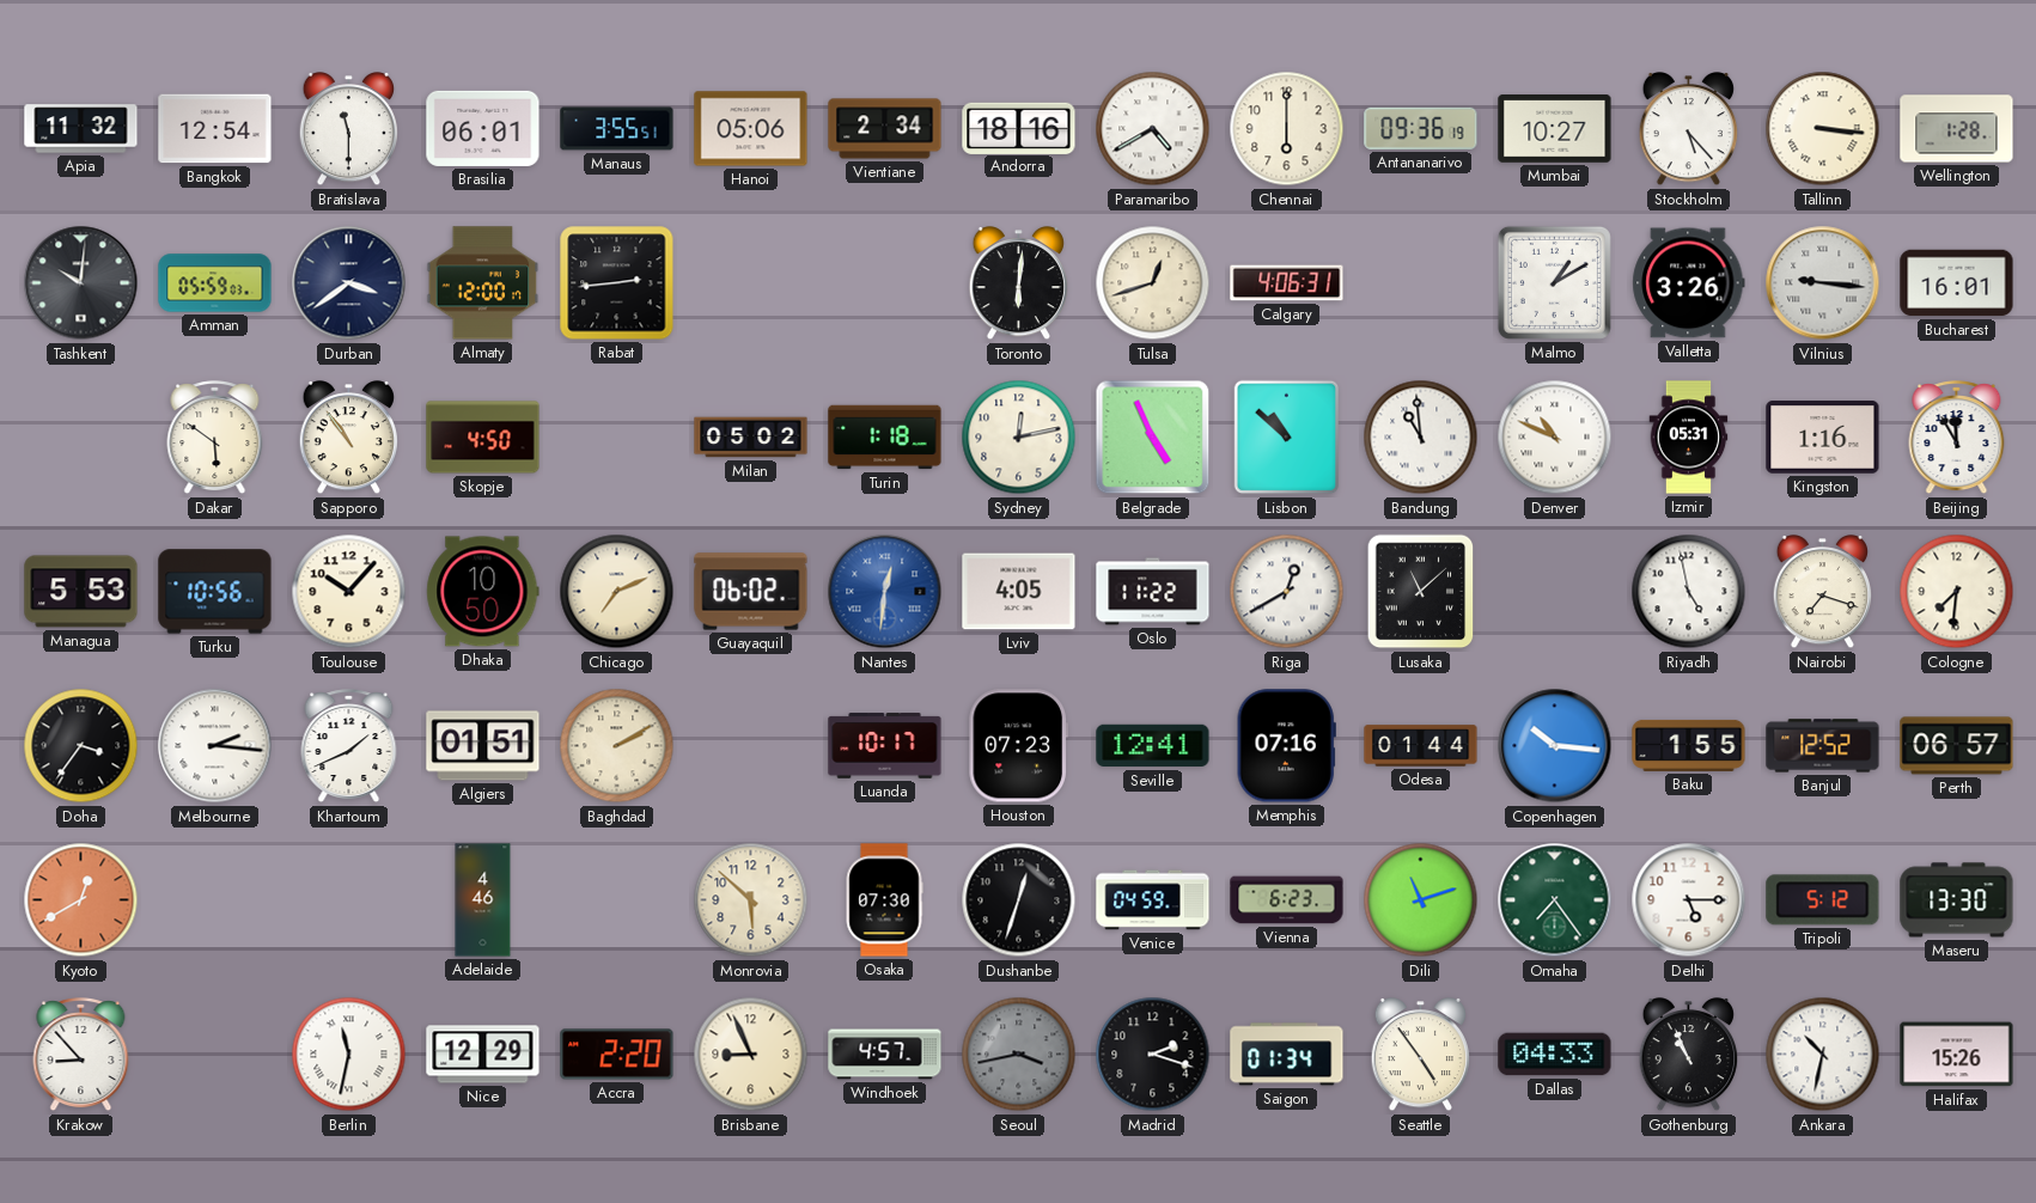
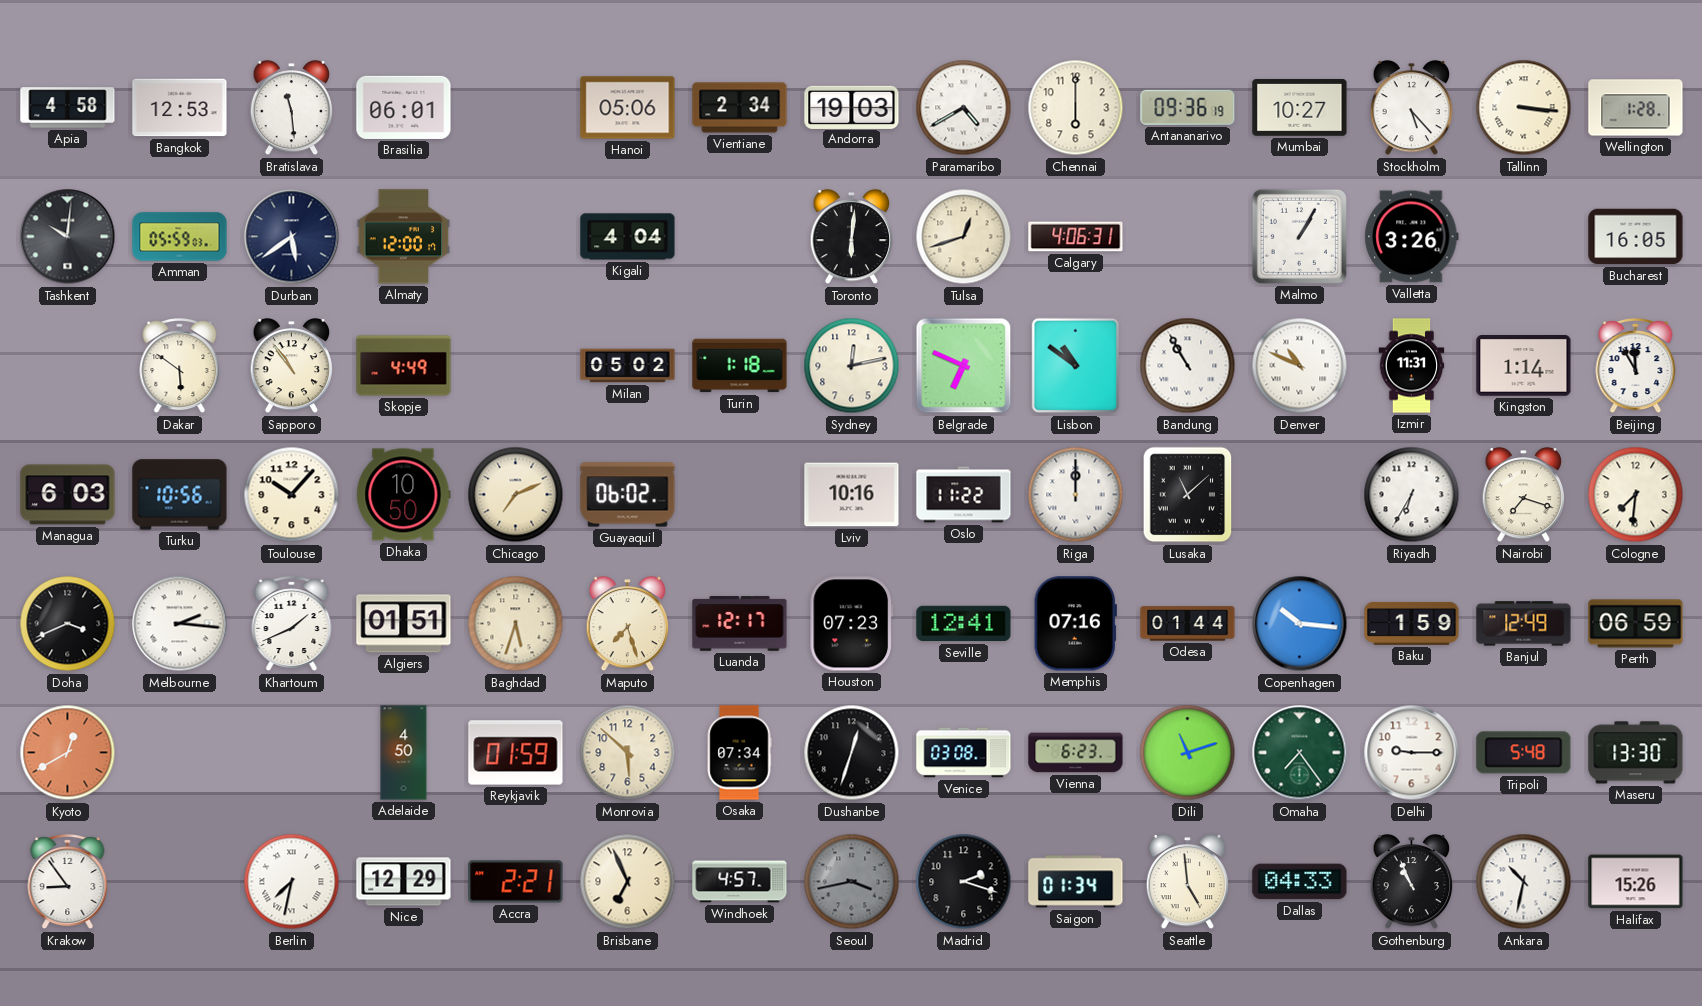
Apia: 11:32 -> 4:58 (68, 108)
Bangkok: 12:54 -> 12:53 (180, 108)
Bratislava: 11:30 -> 11:29 (292, 109)
Manaus: 3:55 -> none (617, 129)
Andorra: 18:16 -> 19:03 (852, 107)
Durban: 3:39 -> 5:39 (292, 237)
Rabat: 2:44 -> none (617, 283)
Kigali: none -> 4:04 (628, 237)
Malmo: 1:10 -> 1:05 (1299, 236)
Vilnius: 9:16 -> none (1823, 283)
Bucharest: 16:01 -> 16:05 (1636, 237)
Skopje: 4:50 -> 4:49 (404, 366)
Belgrade: 4:56 -> 6:49 (964, 366)
Lisbon: 10:52 -> 10:51 (1076, 366)
Bandung: 10:59 -> 10:55 (1188, 366)
Izmir: 05:31 -> 11:31 (1412, 366)
Kingston: 1:16 -> 1:14 (1524, 366)
Managua: 5:53 -> 6:03 (68, 495)
Nantes: 12:31 -> none (885, 592)
Lviv: 4:05 -> 10:16 (852, 495)
Riga: 12:40 -> 12:00 (1076, 495)
Riyadh: 4:58 -> 6:35 (1412, 495)
Doha: 3:36 -> 3:41 (68, 624)
Baghdad: 2:10 -> 5:33 (516, 624)
Maputo: none -> 7:27 (628, 625)
Luanda: 10:17 -> 12:17 (740, 624)
Baku: 1:55 -> 1:59 (1412, 623)
Banjul: 12:52 -> 12:49 (1524, 624)
Perth: 06:57 -> 06:59 (1636, 624)
Adelaide: 4:46 -> 4:50 (404, 753)
Reykjavik: none -> 01:59 (516, 753)
Osaka: 07:30 -> 07:34 (739, 753)
Venice: 04:59 -> 03:08 (964, 753)
Delhi: 5:15 -> 9:15 (1412, 753)
Tripoli: 5:12 -> 5:48 (1524, 753)
Krakow: 8:53 -> 8:54 (68, 882)
Berlin: 11:32 -> 7:32 (292, 882)
Accra: 2:20 -> 2:21 (516, 882)
Brisbane: 8:56 -> 6:56 (628, 882)
Seattle: 4:54 -> 4:59 (1188, 883)
